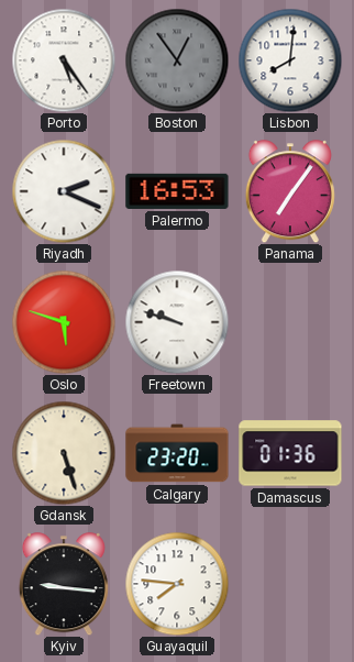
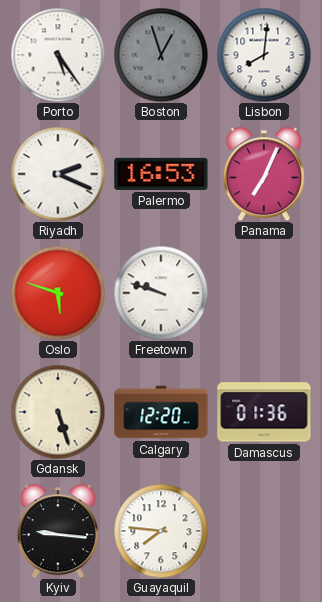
Boston: 12:54 -> 12:57 (161, 55)
Panama: 7:06 -> 7:04 (264, 174)
Calgary: 23:20 -> 12:20 (161, 412)
